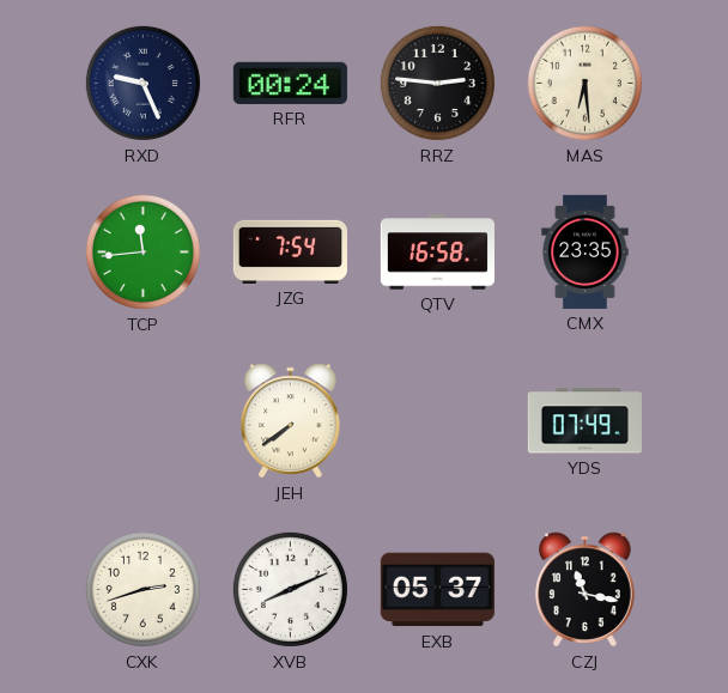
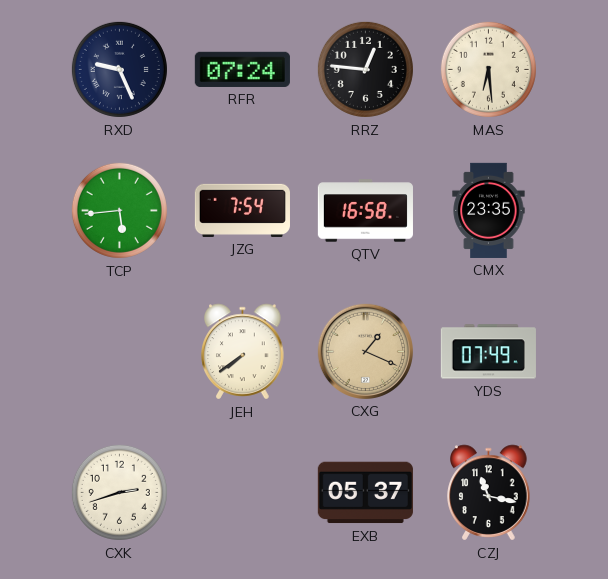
RFR: 00:24 -> 07:24 (242, 69)
RRZ: 2:46 -> 12:46 (365, 69)
TCP: 11:44 -> 5:44 (119, 210)
CXG: none -> 1:19 (365, 351)
XVB: 8:11 -> none (290, 589)
